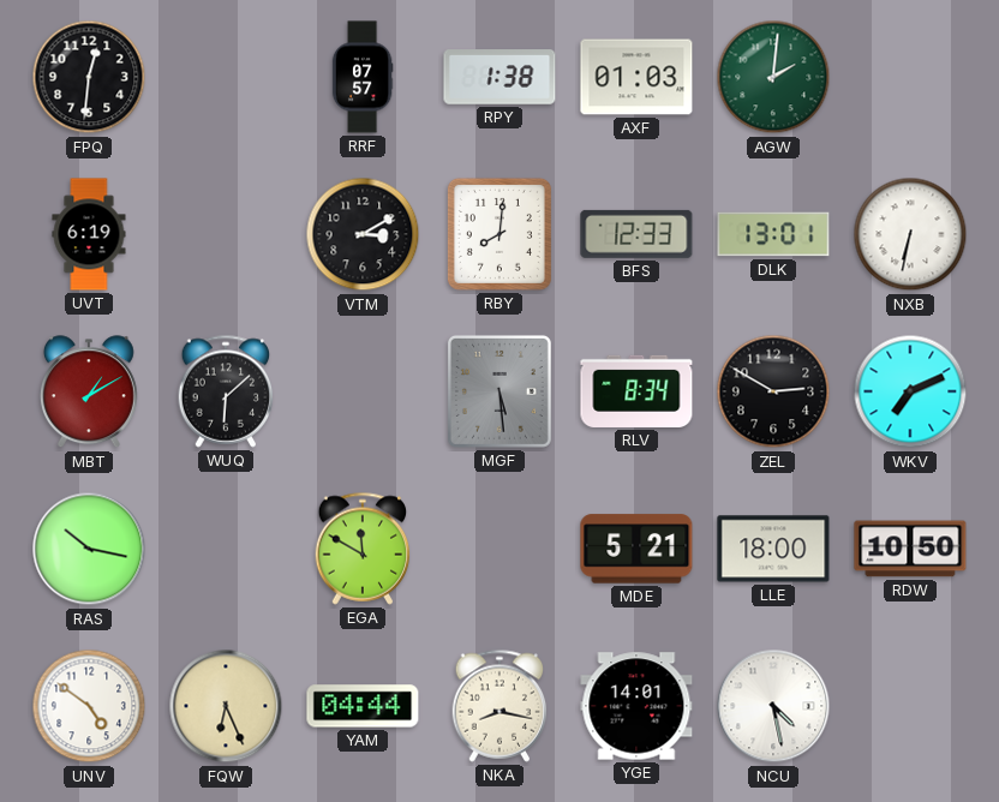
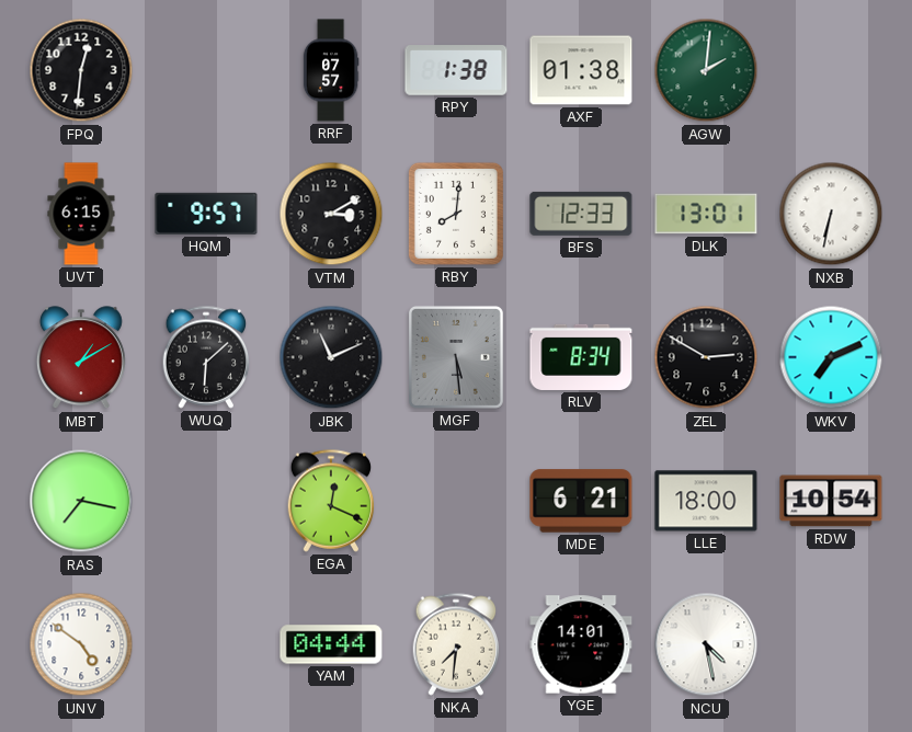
AXF: 01:03 -> 01:38 (581, 70)
UVT: 6:19 -> 6:15 (81, 214)
HQM: none -> 9:57 (206, 214)
JBK: none -> 11:11 (331, 357)
RAS: 10:17 -> 7:17 (81, 501)
EGA: 11:50 -> 12:19 (331, 501)
MDE: 5:21 -> 6:21 (581, 501)
RDW: 10:50 -> 10:54 (831, 501)
FQW: 6:26 -> none (226, 706)
NKA: 8:17 -> 7:31 (456, 644)
